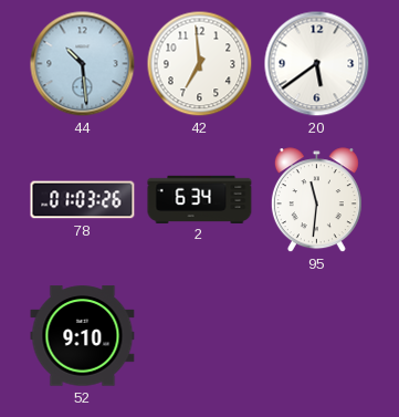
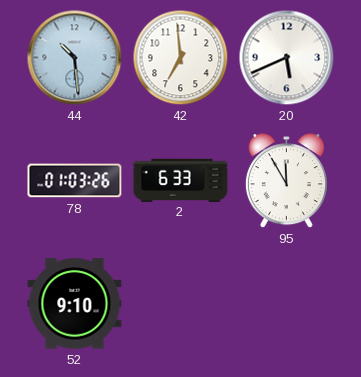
20: 5:39 -> 5:41 (287, 58)
2: 6:34 -> 6:33 (181, 180)
95: 11:31 -> 11:55 (286, 181)
